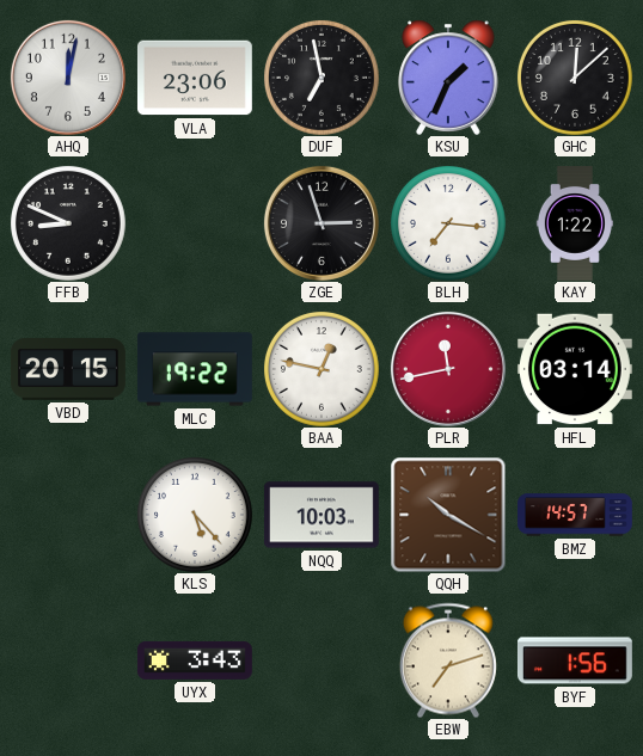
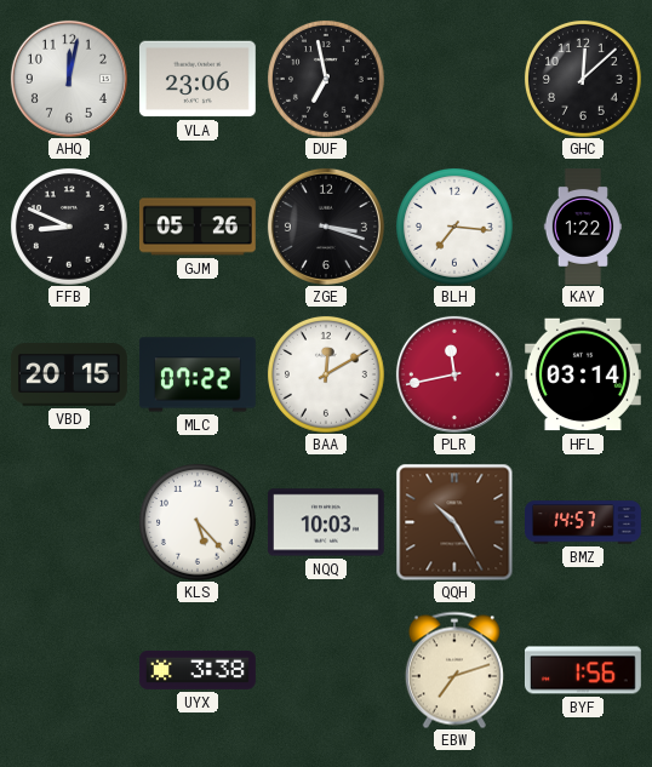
KSU: 1:34 -> none (448, 78)
GJM: none -> 05:26 (198, 227)
ZGE: 2:57 -> 3:18 (326, 227)
MLC: 19:22 -> 07:22 (198, 374)
BAA: 12:47 -> 12:10 (326, 374)
QQH: 10:20 -> 10:25 (454, 522)
UYX: 3:43 -> 3:38 (198, 670)
